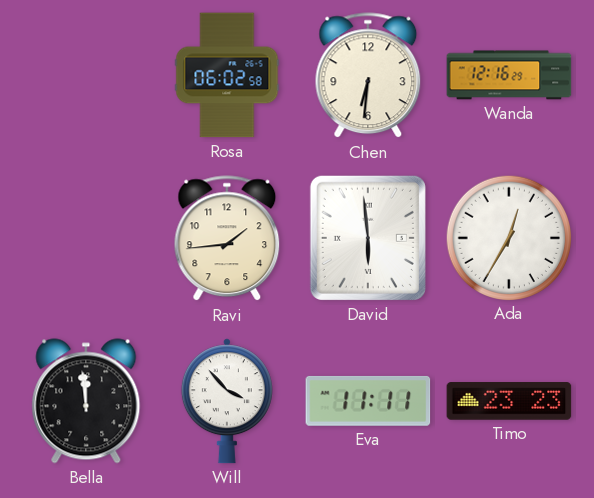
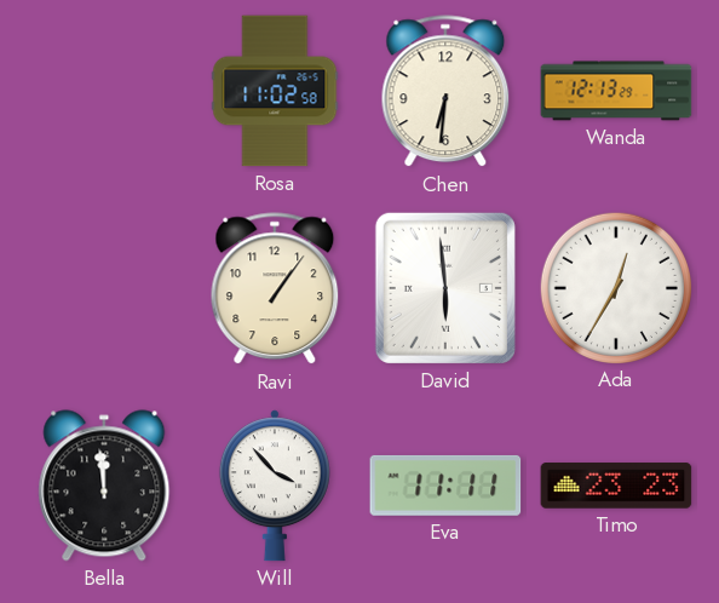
Rosa: 06:02 -> 11:02 (275, 91)
Wanda: 12:16 -> 12:13 (616, 91)
Ravi: 1:44 -> 1:06 (275, 289)
